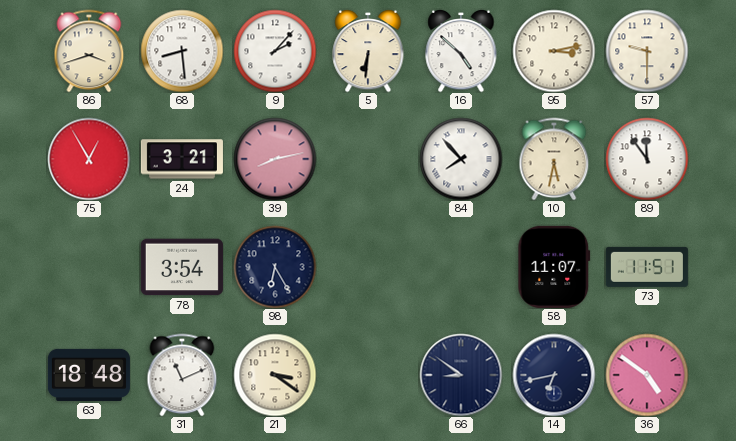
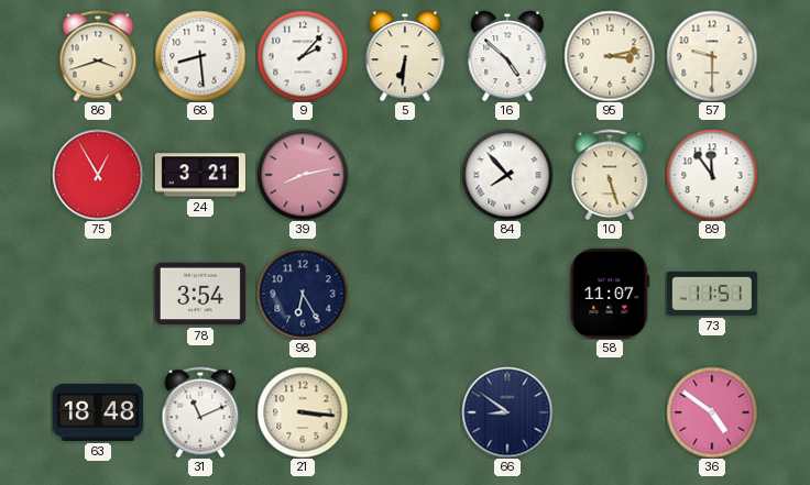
10: 5:32 -> 5:27 (610, 175)
21: 3:21 -> 3:16 (303, 412)
14: 6:43 -> none (554, 375)
